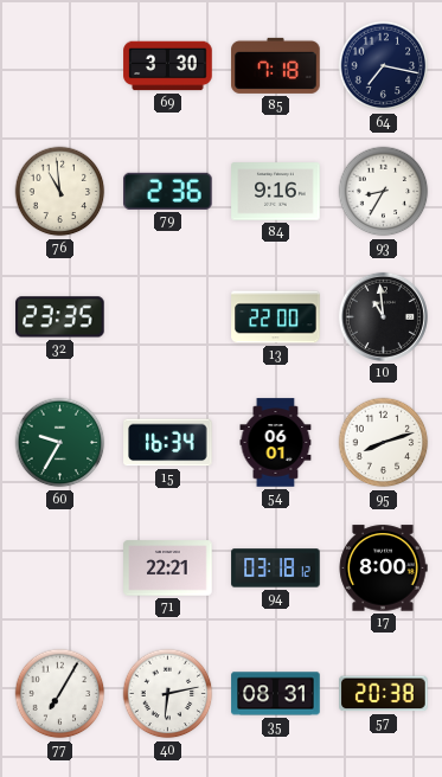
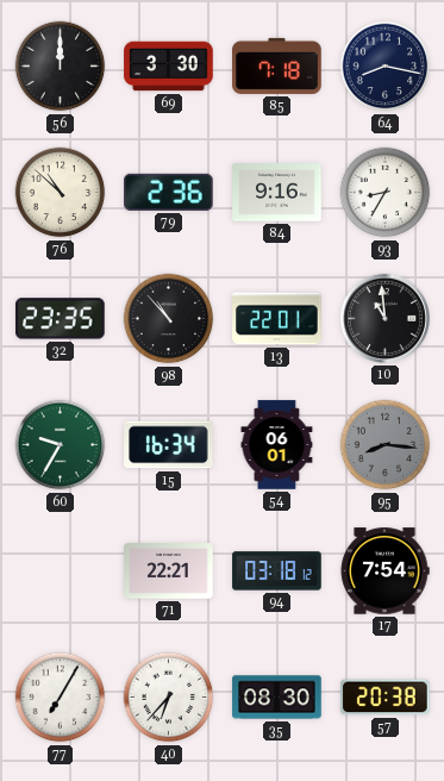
56: none -> 12:00 (61, 67)
64: 7:17 -> 8:17 (386, 67)
76: 10:59 -> 10:52 (61, 193)
98: none -> 10:53 (169, 319)
13: 22:00 -> 22:01 (277, 319)
95: 8:12 -> 8:16 (386, 445)
95 dial: white -> grey (386, 445)
17: 8:00 -> 7:54 (384, 571)
40: 6:13 -> 6:37 (169, 698)
35: 08:31 -> 08:30 (277, 698)
